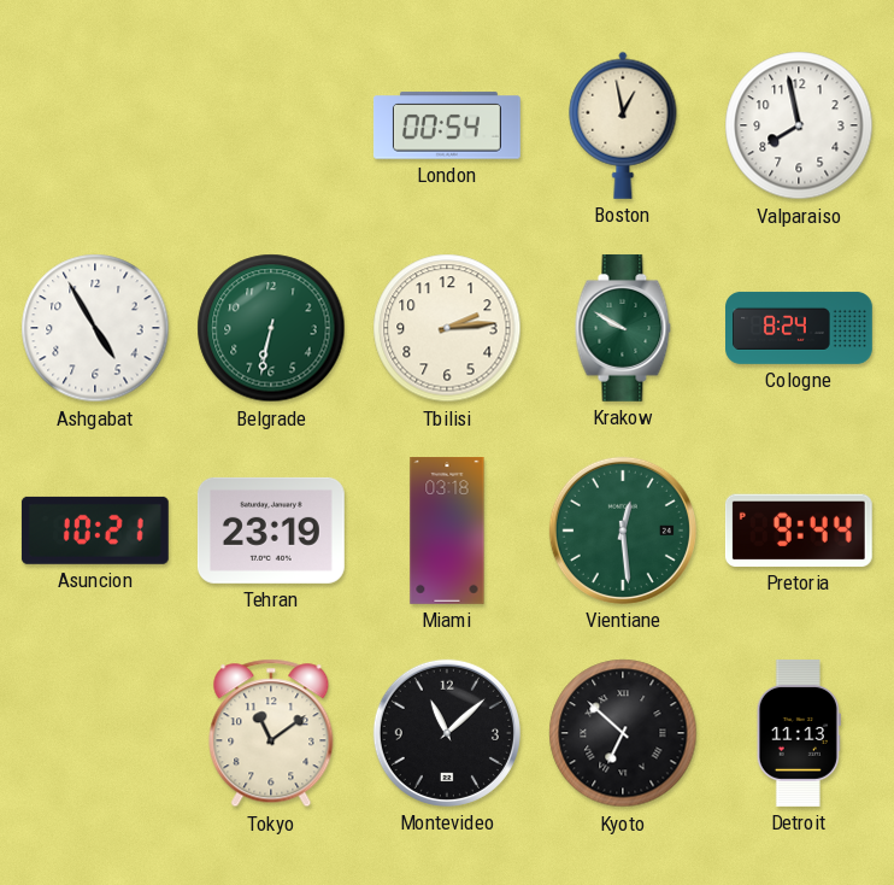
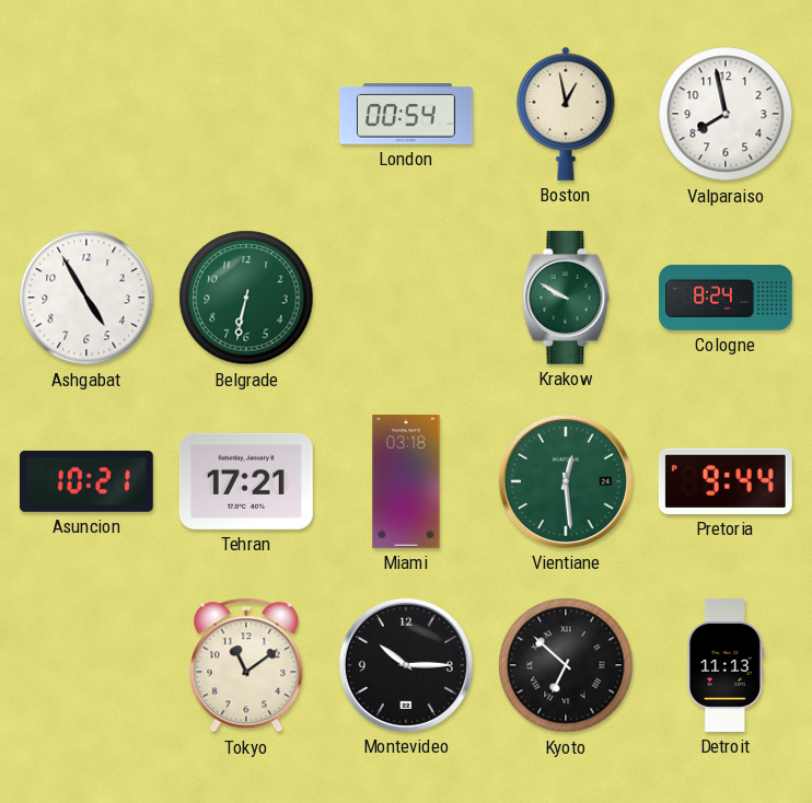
Tbilisi: 2:14 -> none (447, 328)
Tehran: 23:19 -> 17:21 (246, 481)
Montevideo: 11:08 -> 10:15 (406, 665)
